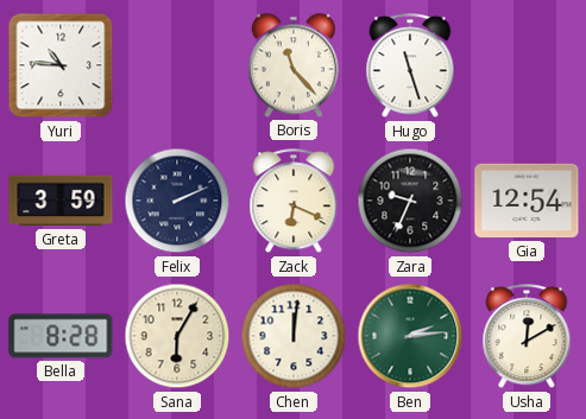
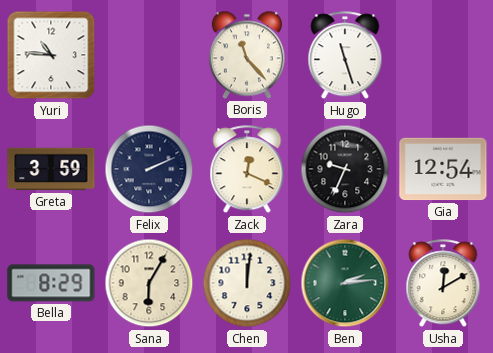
Zack: 6:19 -> 12:19 (247, 170)
Bella: 8:28 -> 8:29 (51, 283)
